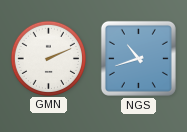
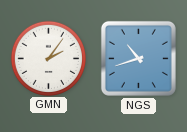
GMN: 2:11 -> 2:06 (48, 58)
